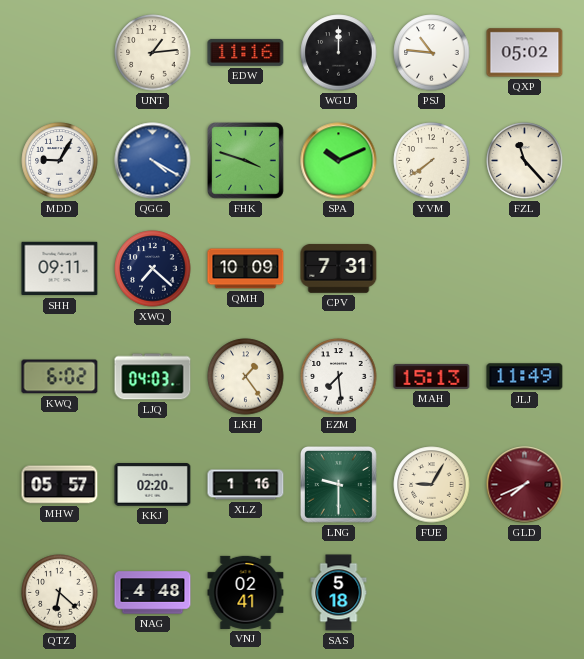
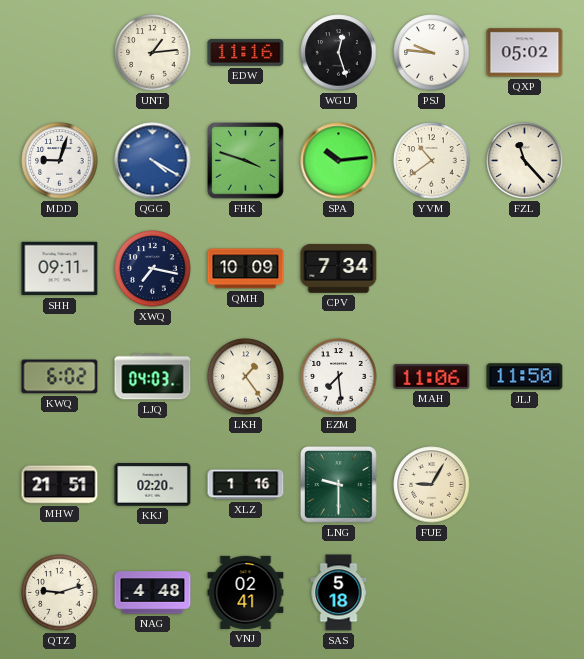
WGU: 12:00 -> 12:27 (339, 53)
PSJ: 10:46 -> 9:46 (432, 53)
MDD: 9:05 -> 9:03 (60, 161)
SPA: 10:11 -> 10:14 (339, 161)
YVM: 7:39 -> 10:39 (432, 161)
XWQ: 7:22 -> 7:17 (153, 269)
CPV: 7:31 -> 7:34 (339, 268)
MAH: 15:13 -> 11:06 (432, 376)
JLJ: 11:49 -> 11:50 (525, 377)
MHW: 05:57 -> 21:51 (60, 485)
GLD: 7:41 -> none (525, 485)
QTZ: 6:22 -> 9:12 (60, 593)
